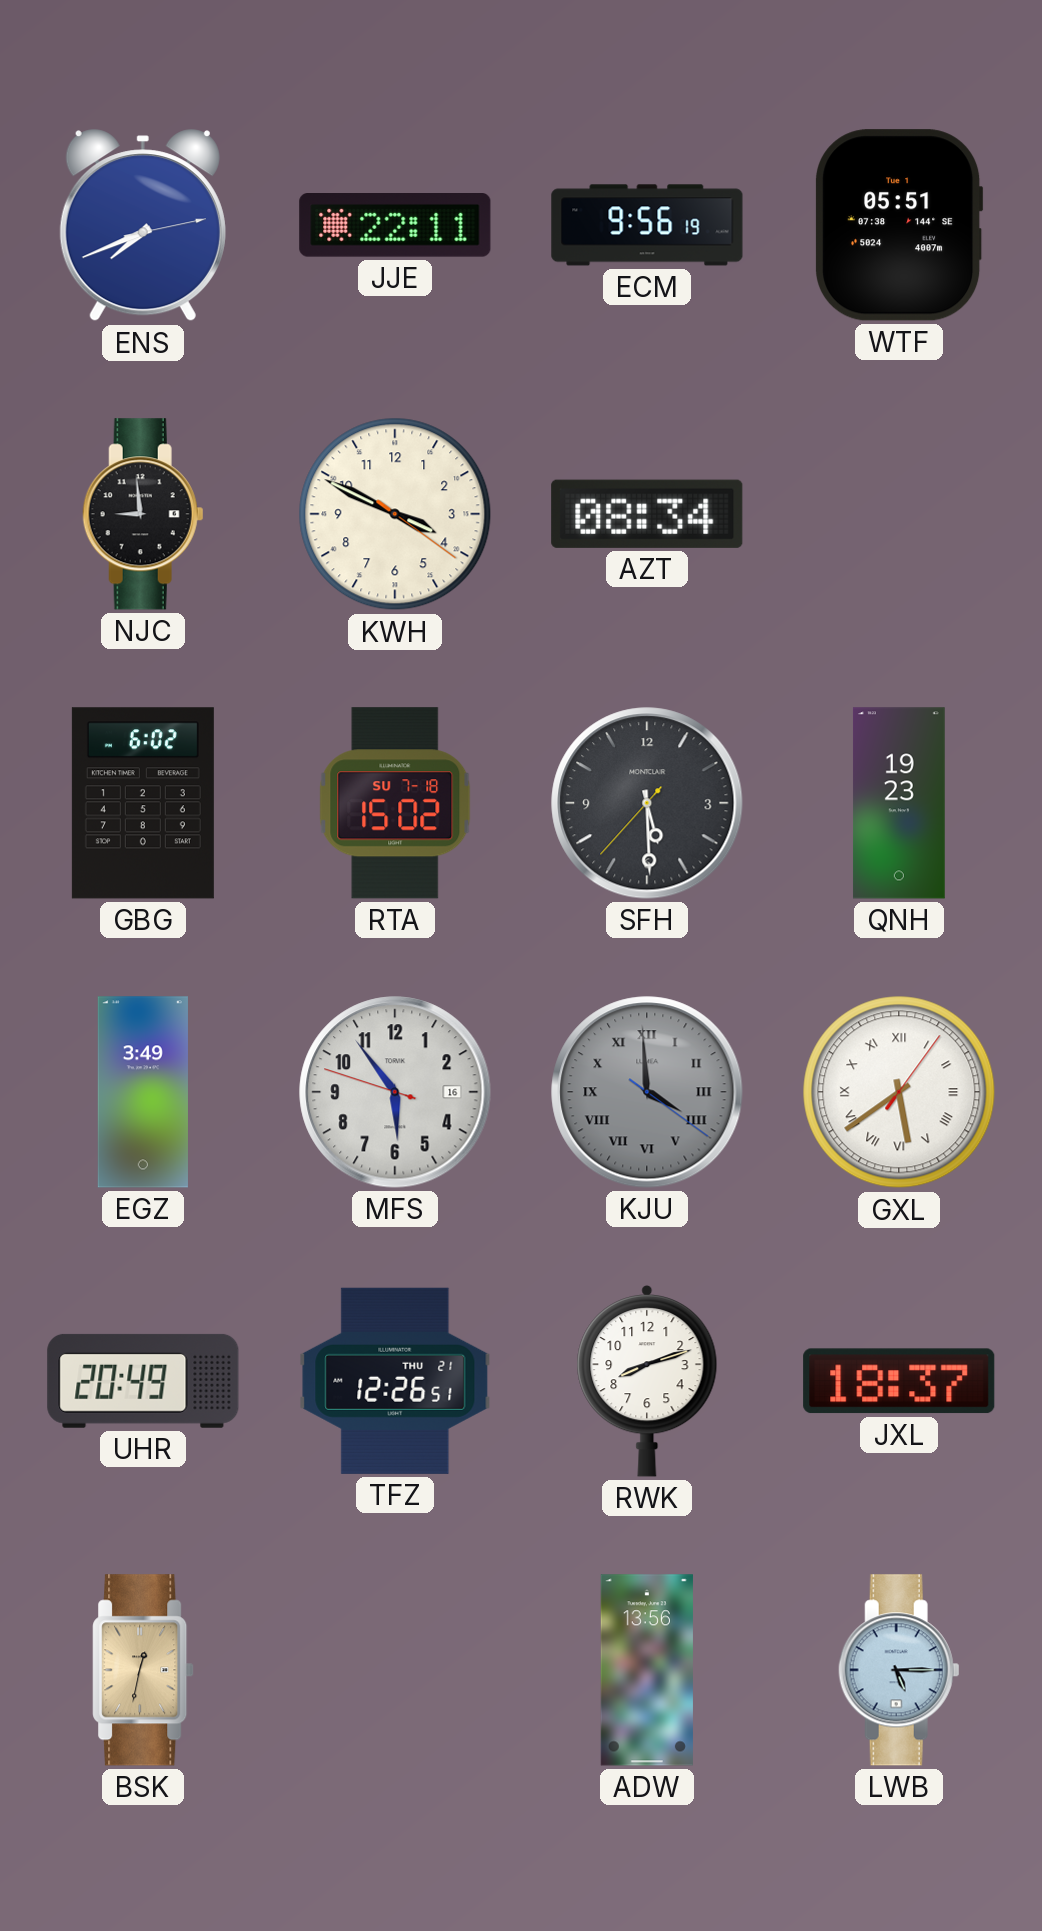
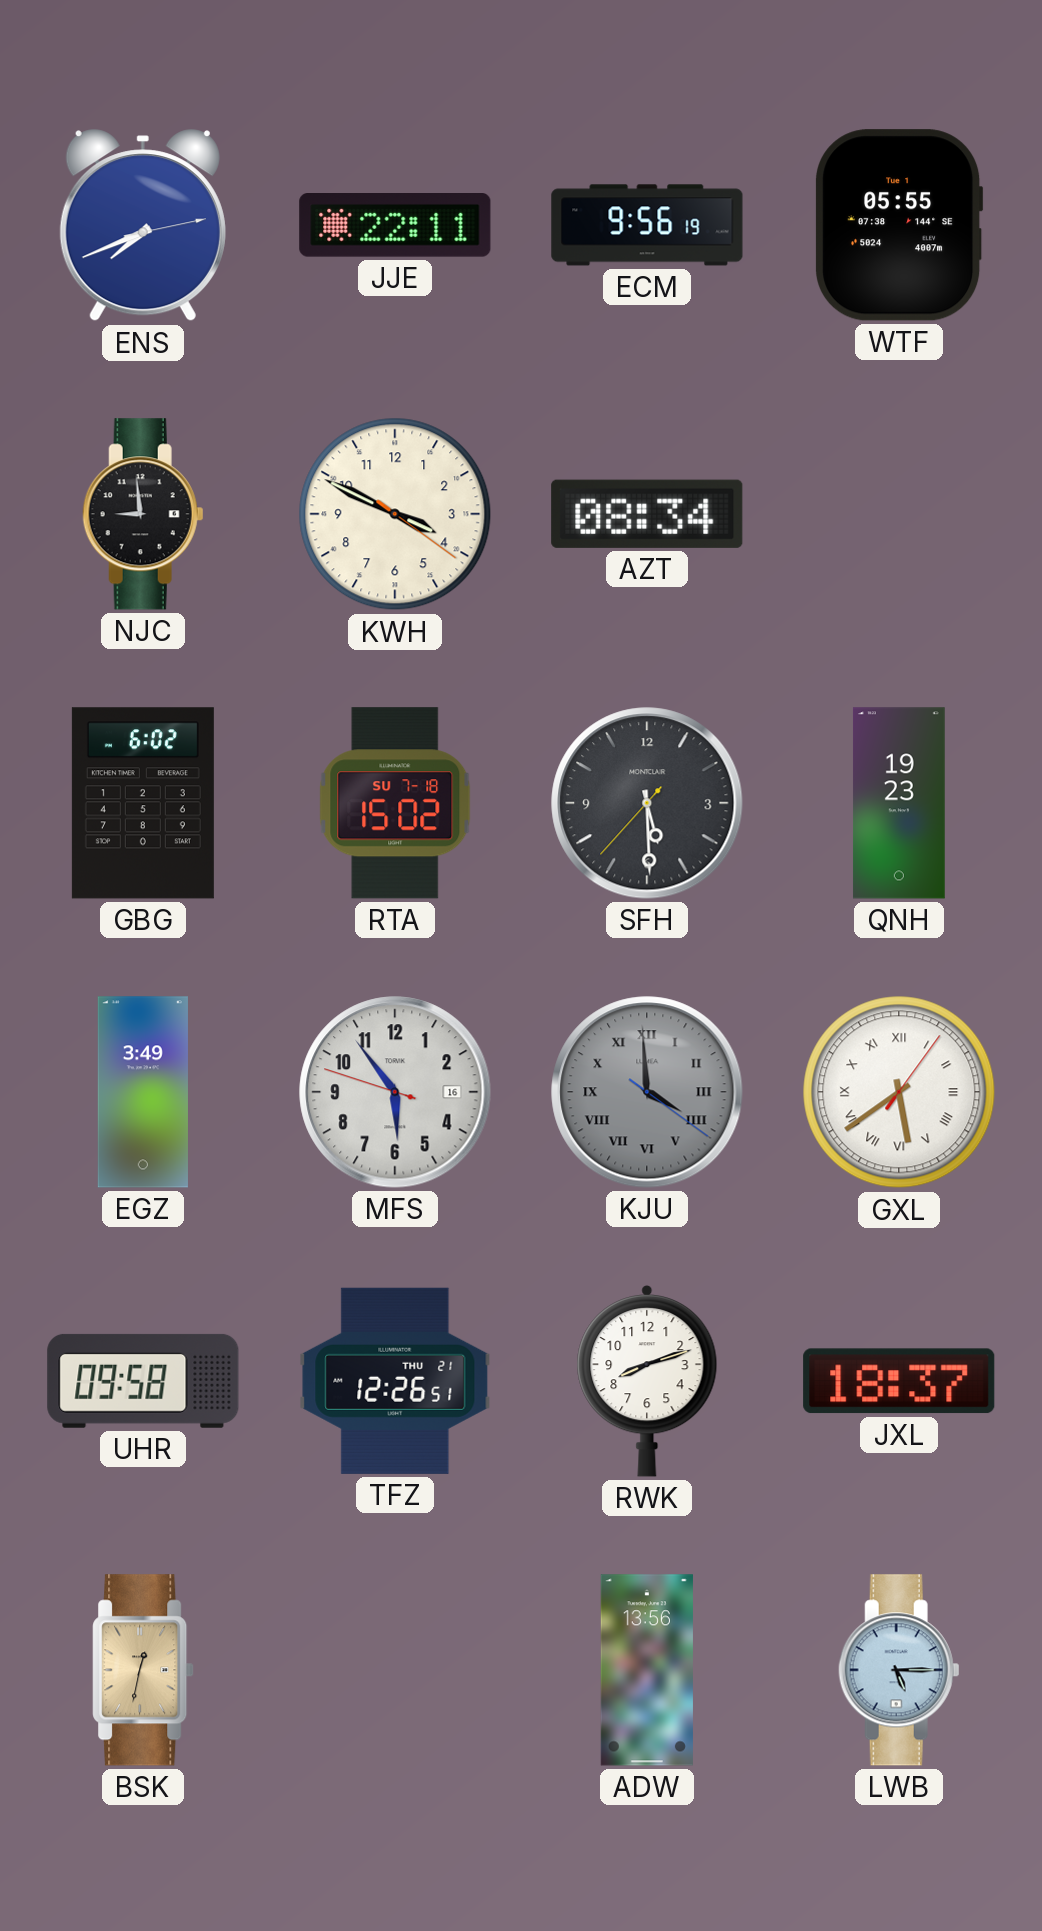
WTF: 05:51 -> 05:55 (900, 225)
UHR: 20:49 -> 09:58 (143, 1381)
